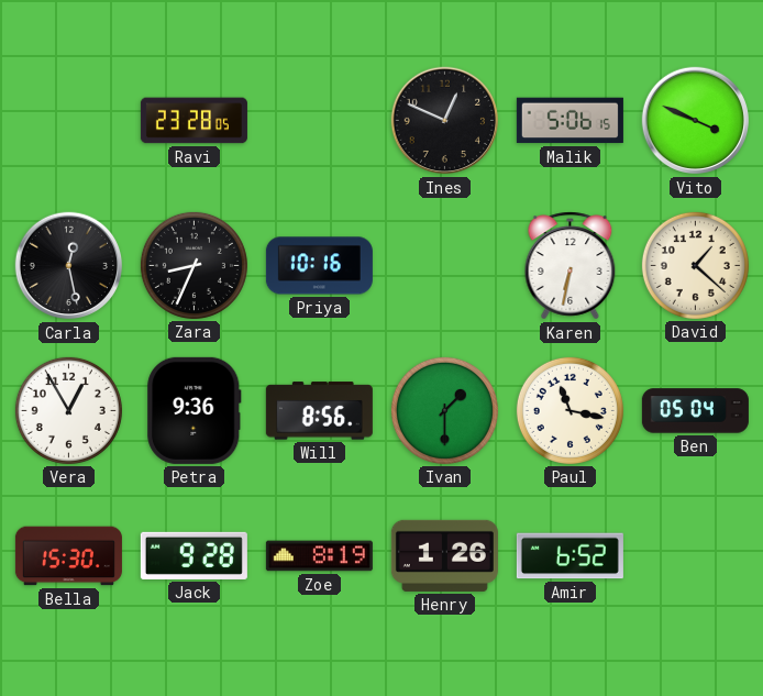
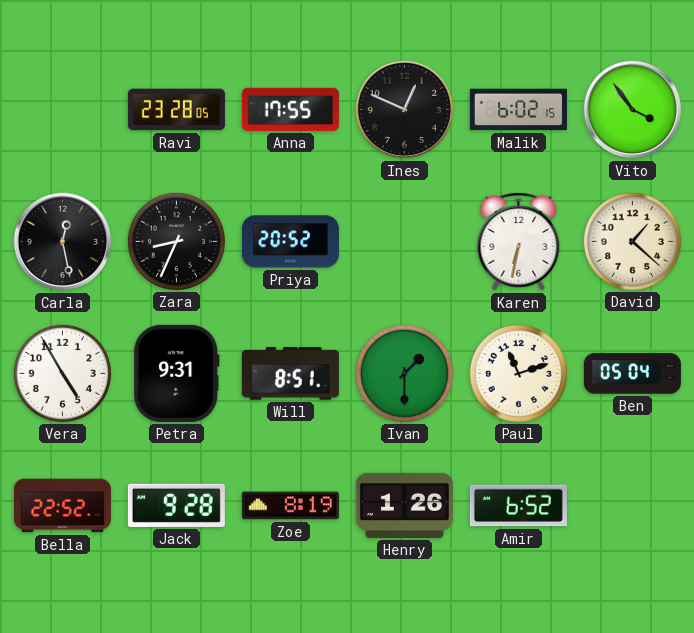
Anna: none -> 17:55 (290, 109)
Malik: 5:06 -> 6:02 (518, 110)
Vito: 3:49 -> 3:54 (633, 110)
Priya: 10:16 -> 20:52 (290, 242)
Vera: 12:55 -> 4:55 (62, 373)
Petra: 9:36 -> 9:31 (177, 373)
Will: 8:56 -> 8:51 (290, 374)
Paul: 11:17 -> 11:12 (518, 373)
Bella: 15:30 -> 22:52 (62, 506)
